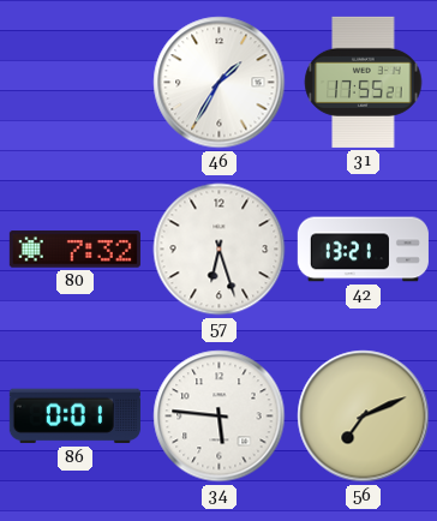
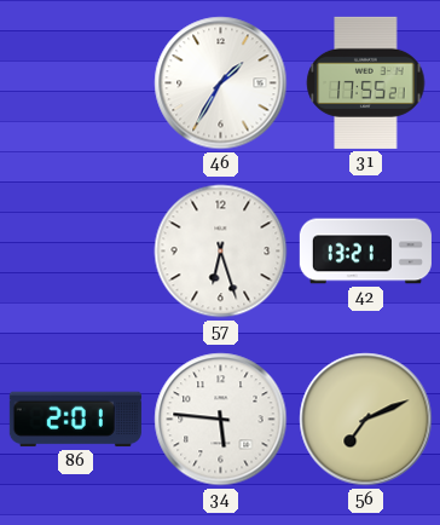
80: 7:32 -> none (74, 250)
86: 0:01 -> 2:01 (75, 420)
